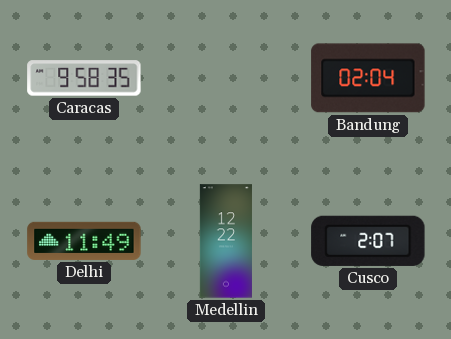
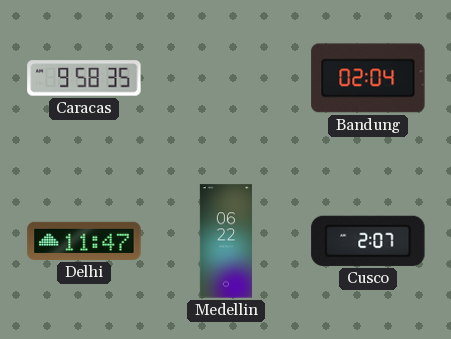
Delhi: 11:49 -> 11:47 (84, 241)
Medellin: 12:22 -> 06:22 (226, 241)
